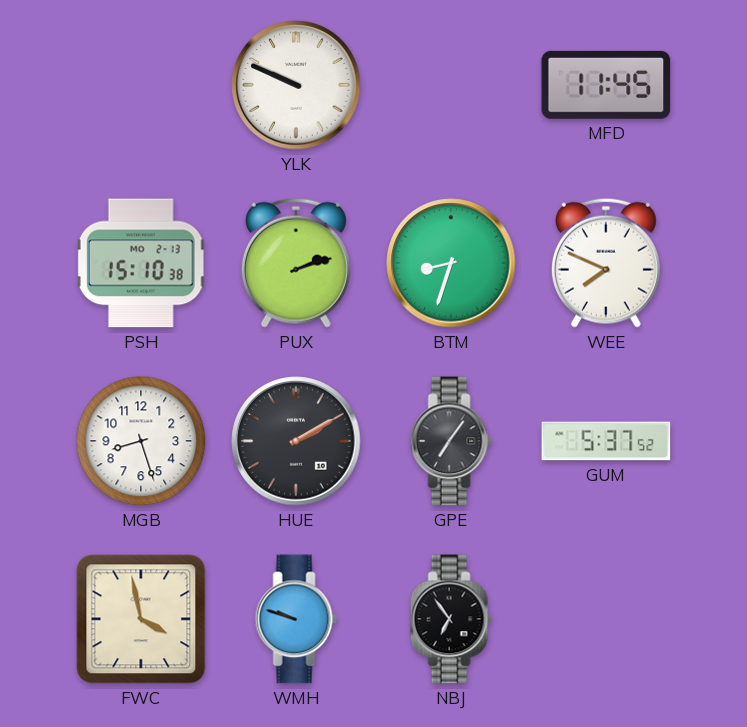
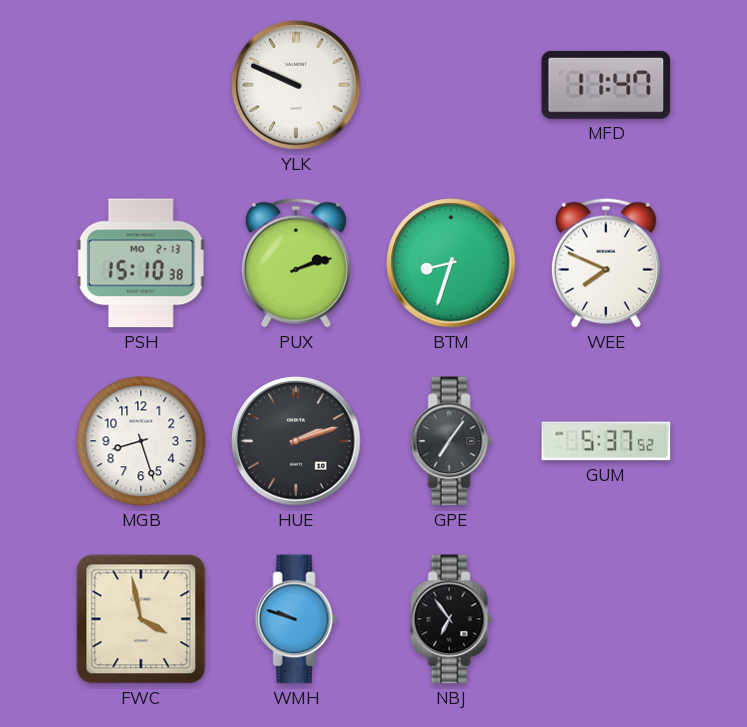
MFD: 11:45 -> 11:47 (606, 85)
HUE: 2:10 -> 2:12 (296, 441)
